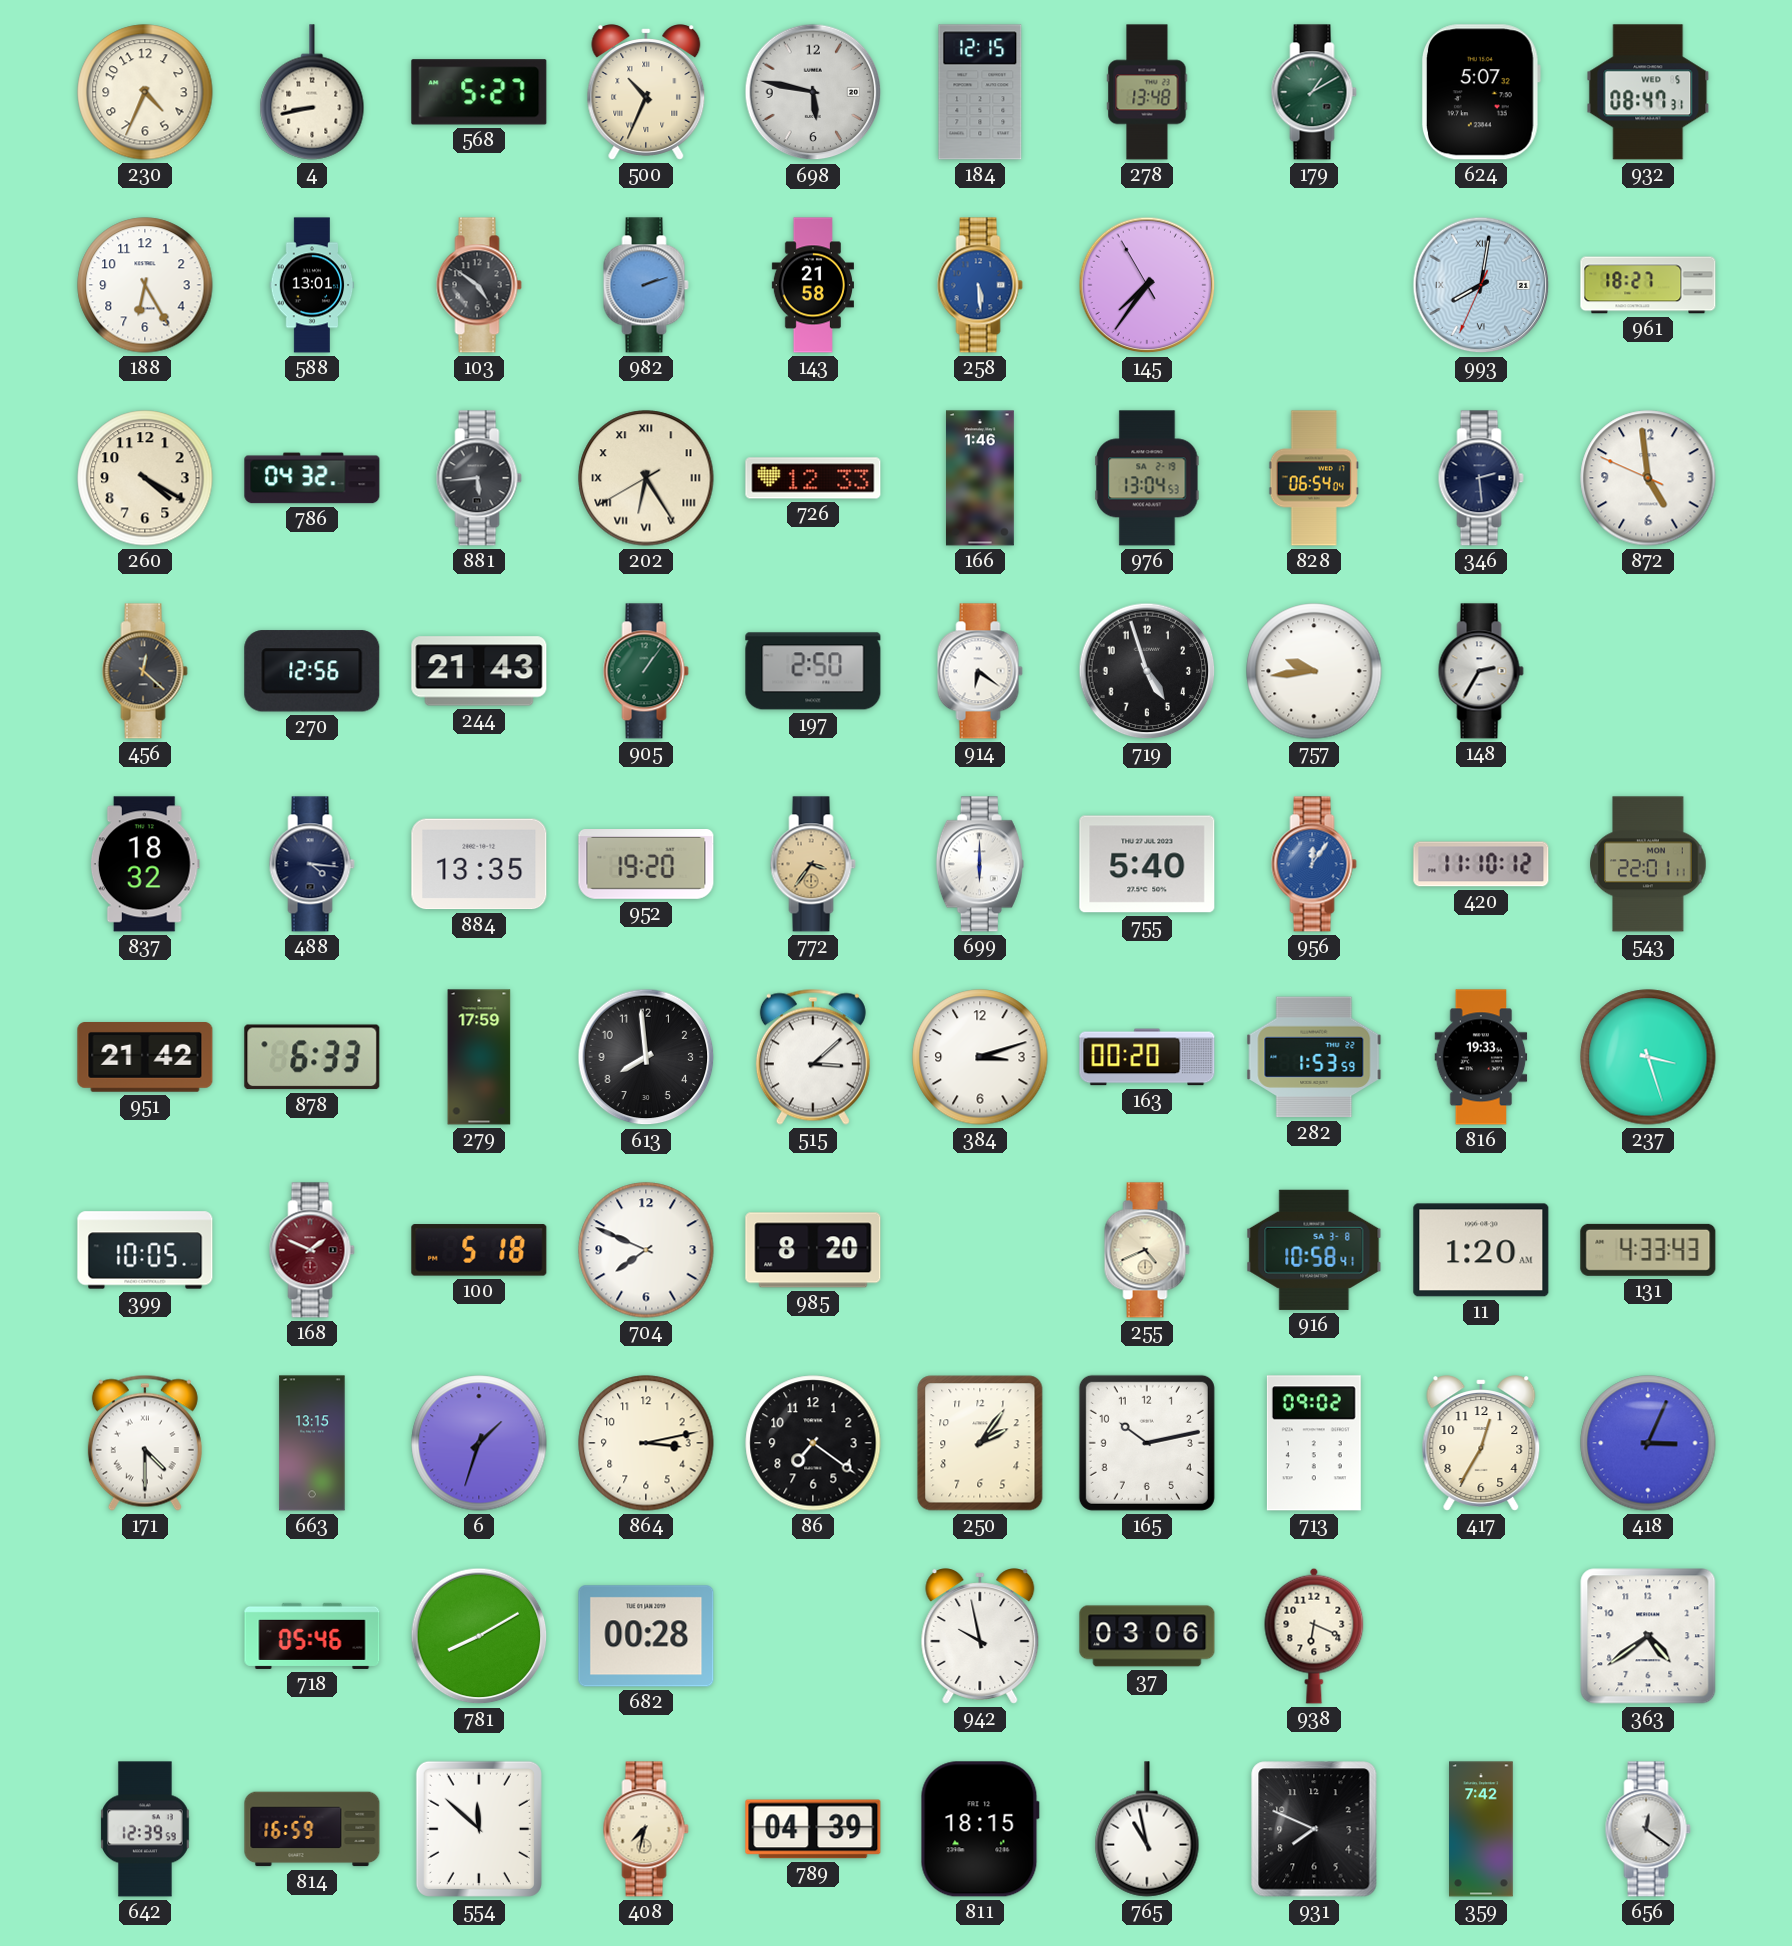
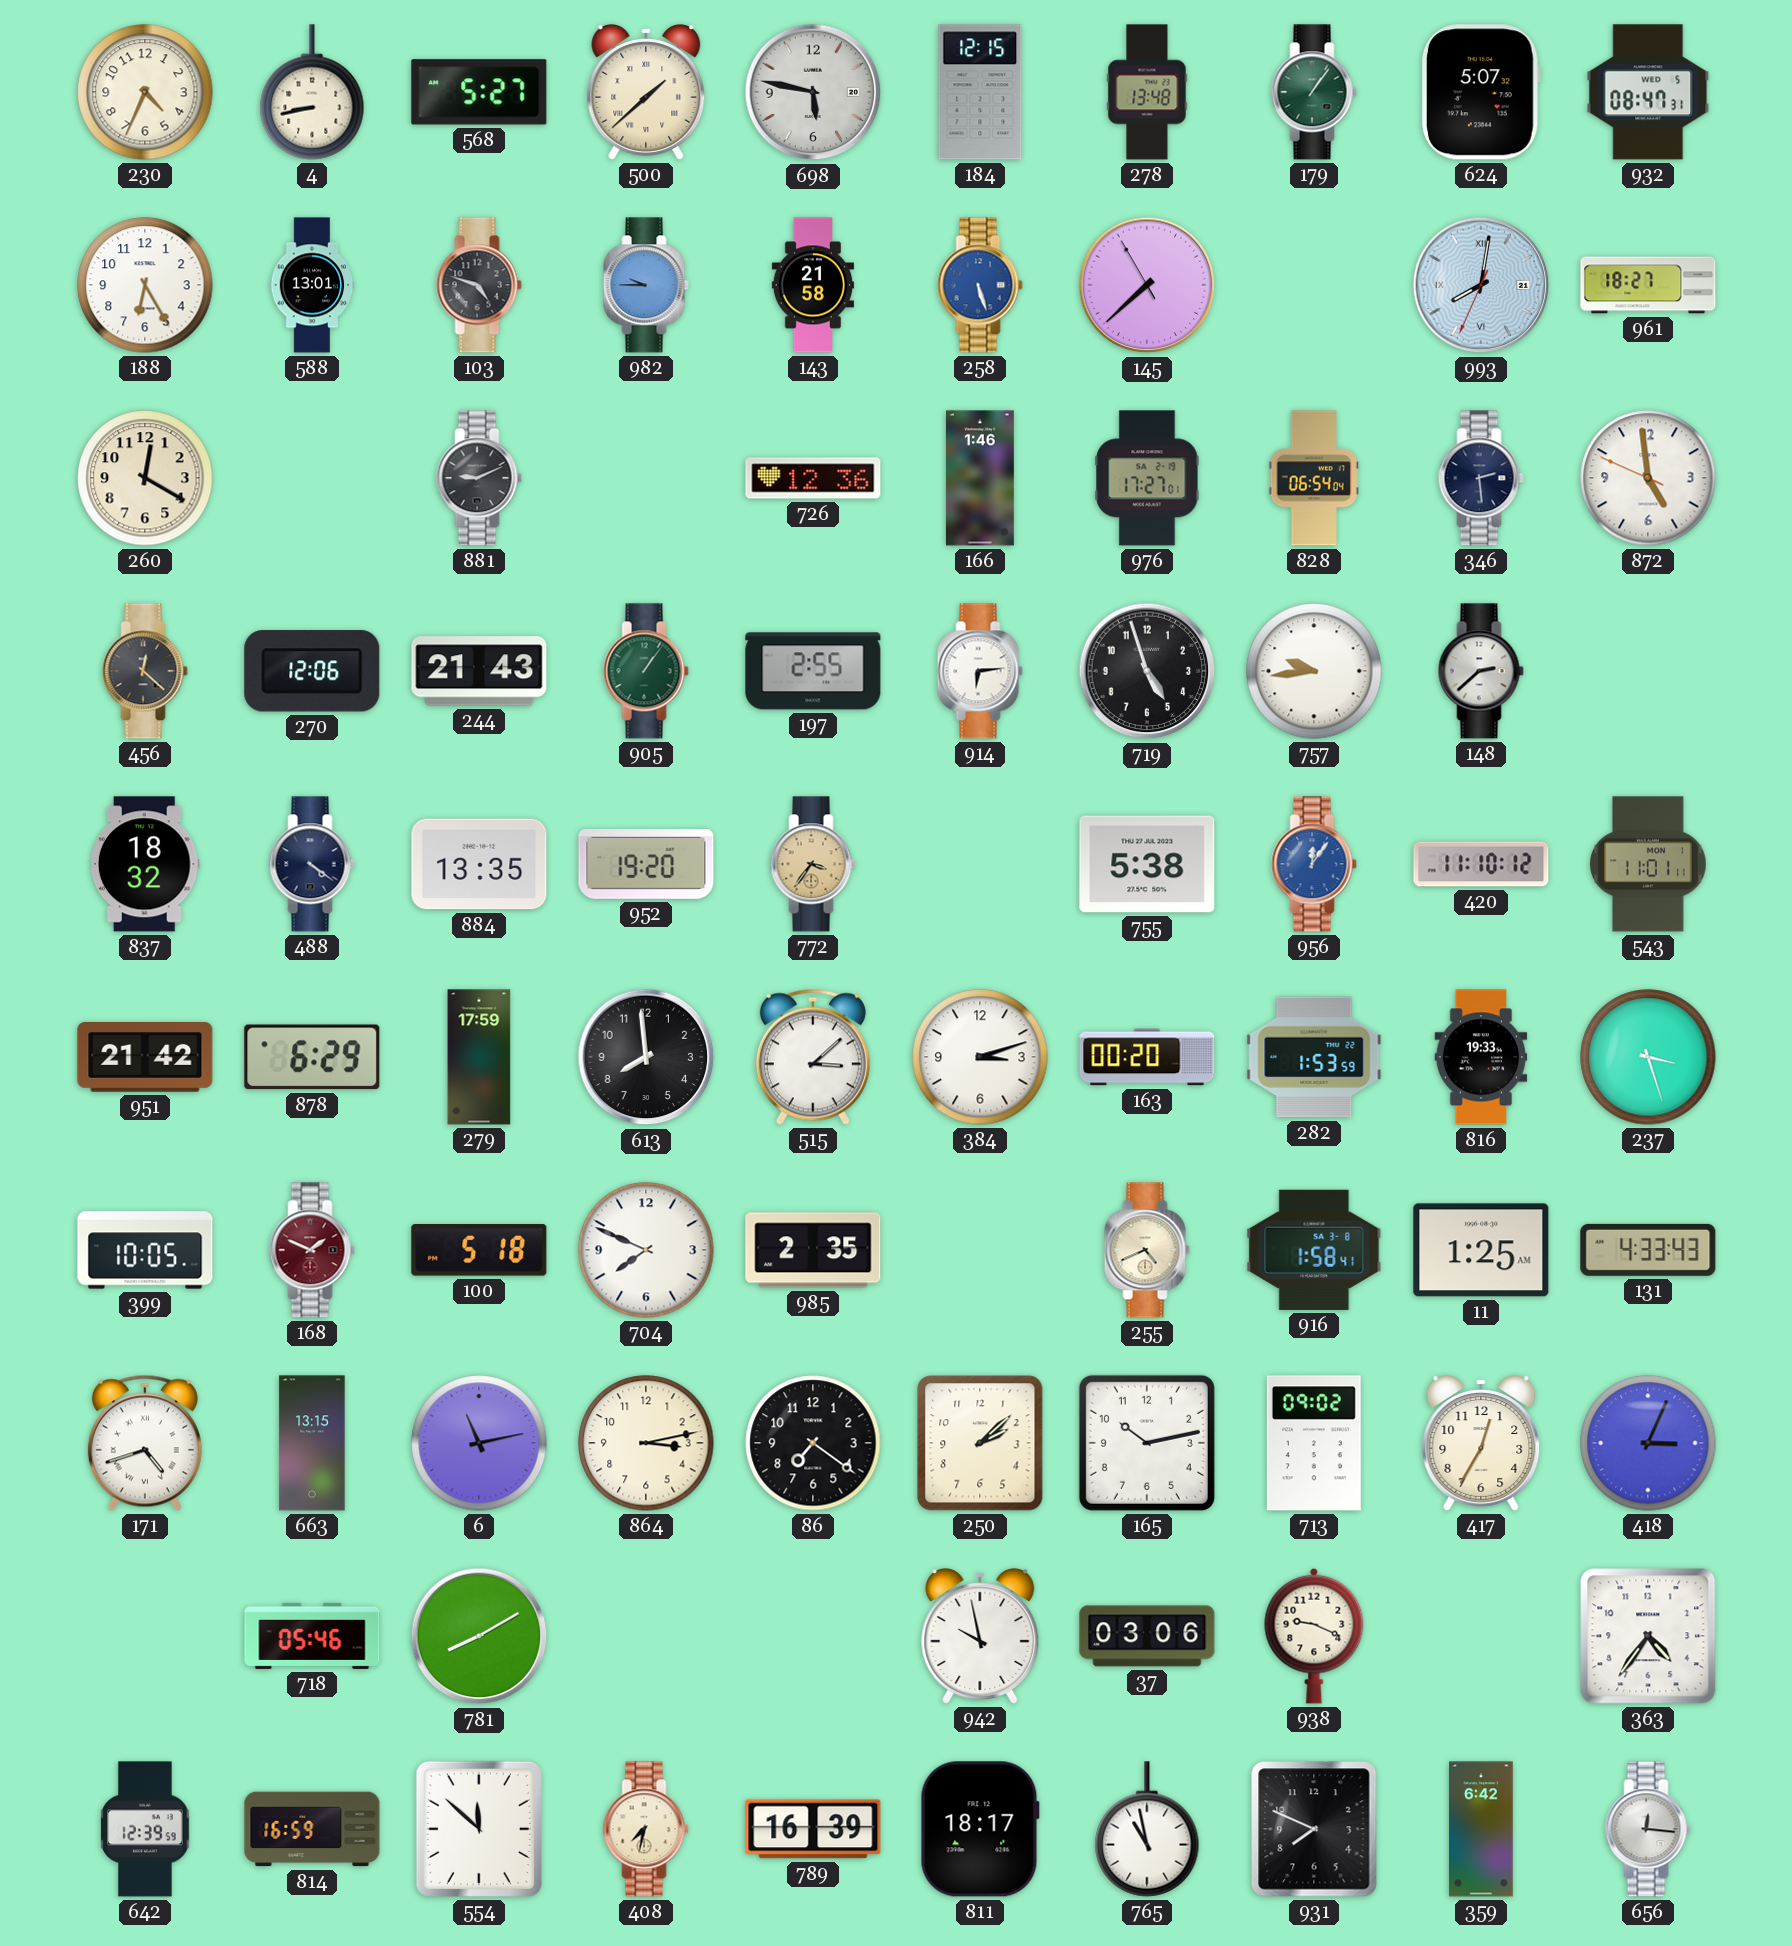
500: 10:34 -> 1:38 (646, 92)
179: 1:10 -> 1:06 (1314, 92)
103: 4:51 -> 4:48 (479, 285)
982: 2:12 -> 9:45 (646, 285)
258: 5:29 -> 5:27 (980, 285)
145: 7:35 -> 7:37 (1147, 285)
260: 4:20 -> 12:20 (145, 478)
786: 04:32 -> none (312, 478)
881: 5:44 -> 9:11 (479, 478)
202: 6:24 -> none (646, 478)
726: 12:33 -> 12:36 (813, 478)
976: 13:04 -> 17:27 (1147, 478)
270: 12:56 -> 12:06 (312, 671)
197: 2:50 -> 2:55 (813, 671)
914: 6:21 -> 6:14 (980, 671)
148: 2:35 -> 2:38 (1481, 671)
488: 4:16 -> 4:21 (312, 864)
699: 6:00 -> none (980, 864)
755: 5:40 -> 5:38 (1147, 864)
543: 22:01 -> 11:01 (1648, 864)
878: 6:33 -> 6:29 (312, 1057)
985: 8:20 -> 2:35 (813, 1250)
916: 10:58 -> 1:58 (1314, 1250)
11: 1:20 -> 1:25 (1481, 1250)
171: 4:30 -> 4:42 (145, 1443)
6: 1:33 -> 11:13 (479, 1443)
250: 2:06 -> 2:08 (980, 1443)
682: 00:28 -> none (646, 1636)
938: 6:19 -> 9:19 (1314, 1636)
363: 4:39 -> 4:36 (1648, 1636)
789: 04:39 -> 16:39 (813, 1829)
811: 18:15 -> 18:17 (980, 1829)
359: 7:42 -> 6:42 (1481, 1829)
656: 12:21 -> 12:16 (1648, 1829)
